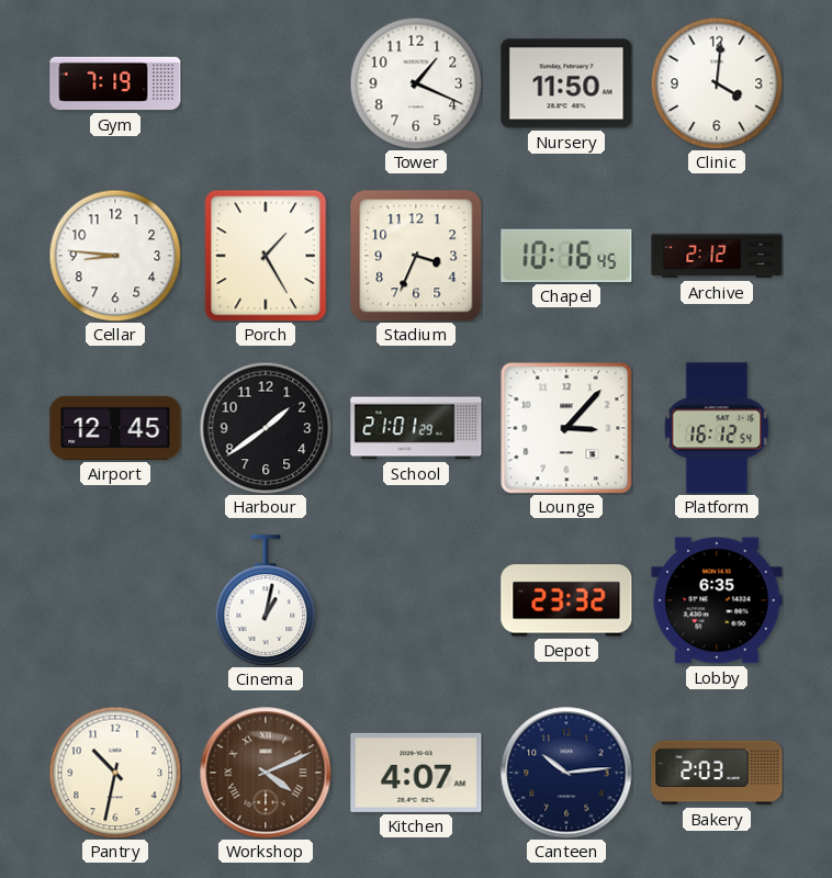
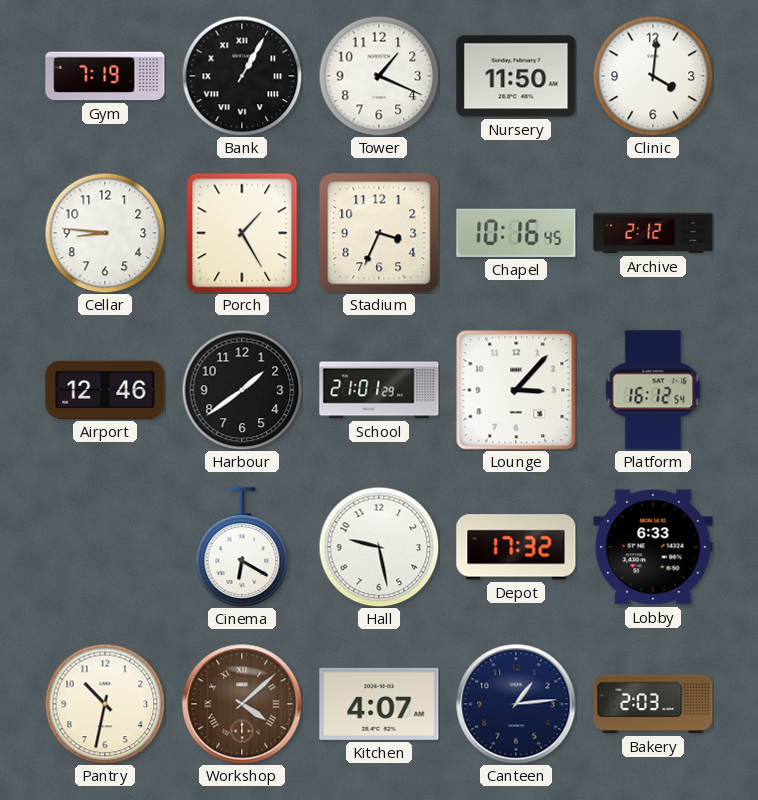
Bank: none -> 1:05 (242, 76)
Airport: 12:45 -> 12:46 (105, 390)
Cinema: 1:02 -> 6:20 (242, 547)
Hall: none -> 9:28 (379, 547)
Depot: 23:32 -> 17:32 (516, 547)
Lobby: 6:35 -> 6:33 (653, 547)
Workshop: 4:11 -> 4:08 (242, 704)
Canteen: 10:14 -> 1:14 (516, 704)
